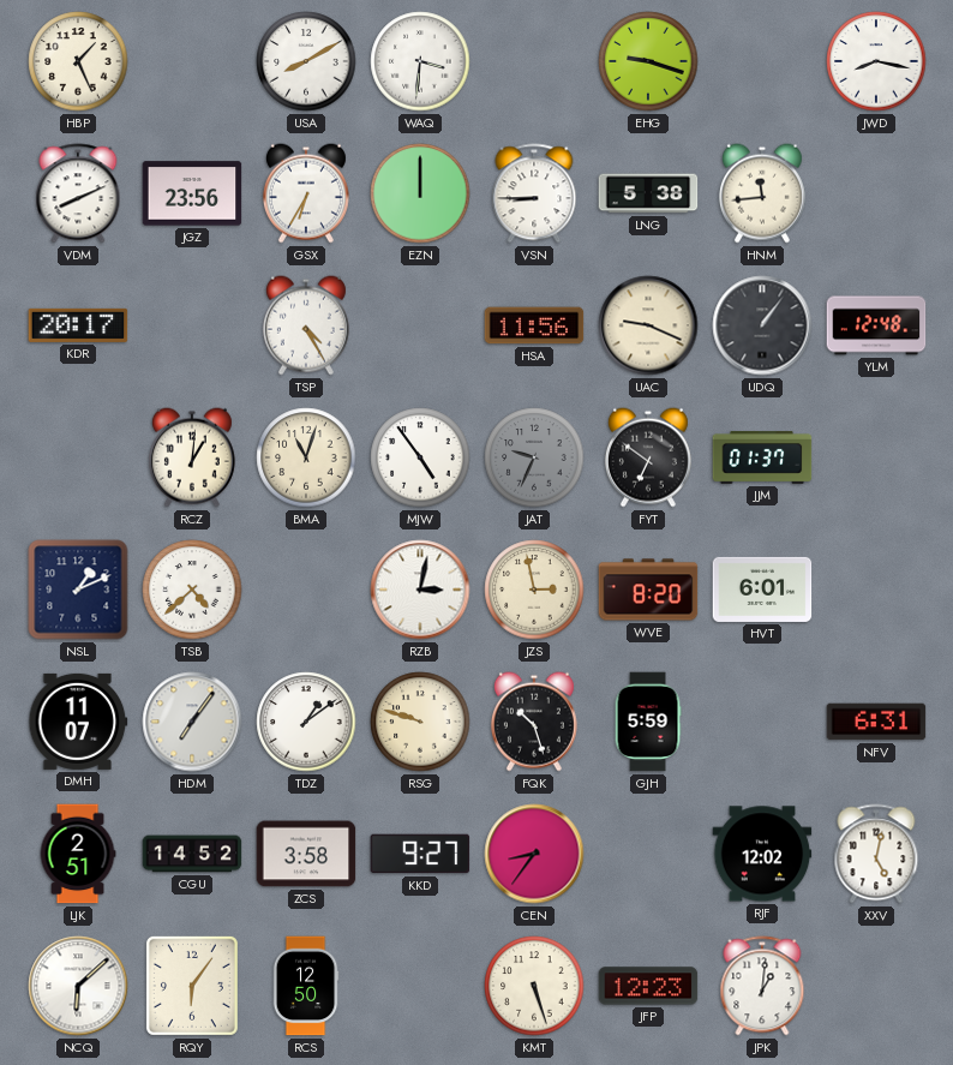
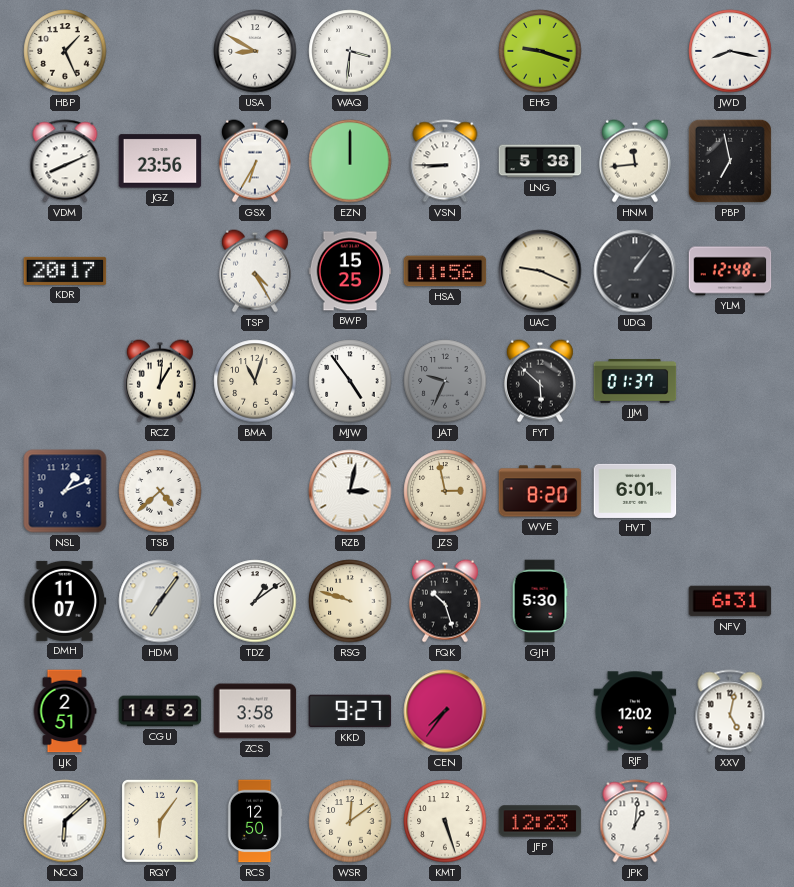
USA: 8:10 -> 8:50 (255, 51)
PBP: none -> 6:58 (730, 161)
BWP: none -> 15:25 (350, 271)
FYT: 6:51 -> 5:52 (540, 381)
GJH: 5:59 -> 5:30 (540, 601)
CEN: 8:36 -> 7:36 (445, 711)
WSR: none -> 12:09 (350, 821)
